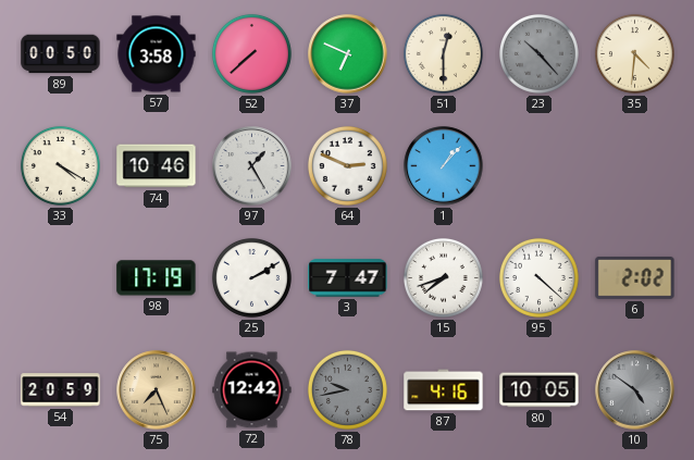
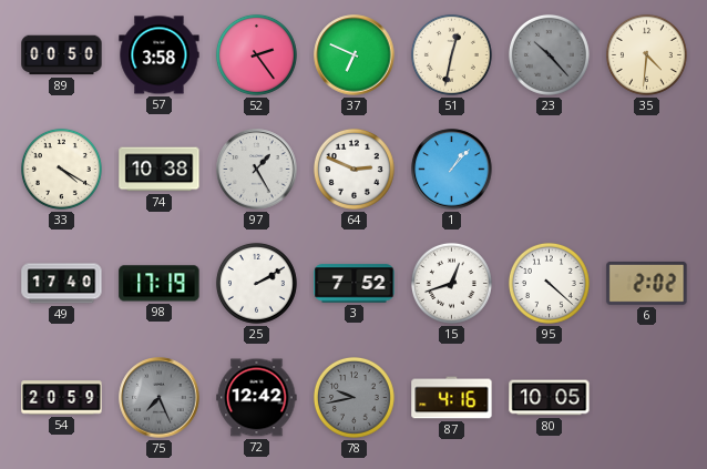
52: 7:38 -> 2:24 (256, 54)
51: 12:30 -> 12:32 (451, 54)
74: 10:46 -> 10:38 (160, 170)
49: none -> 17:40 (62, 284)
3: 7:47 -> 7:52 (355, 284)
15: 7:42 -> 12:42 (451, 283)
75 dial: champagne -> grey (160, 398)
10: 4:51 -> none (635, 390)
